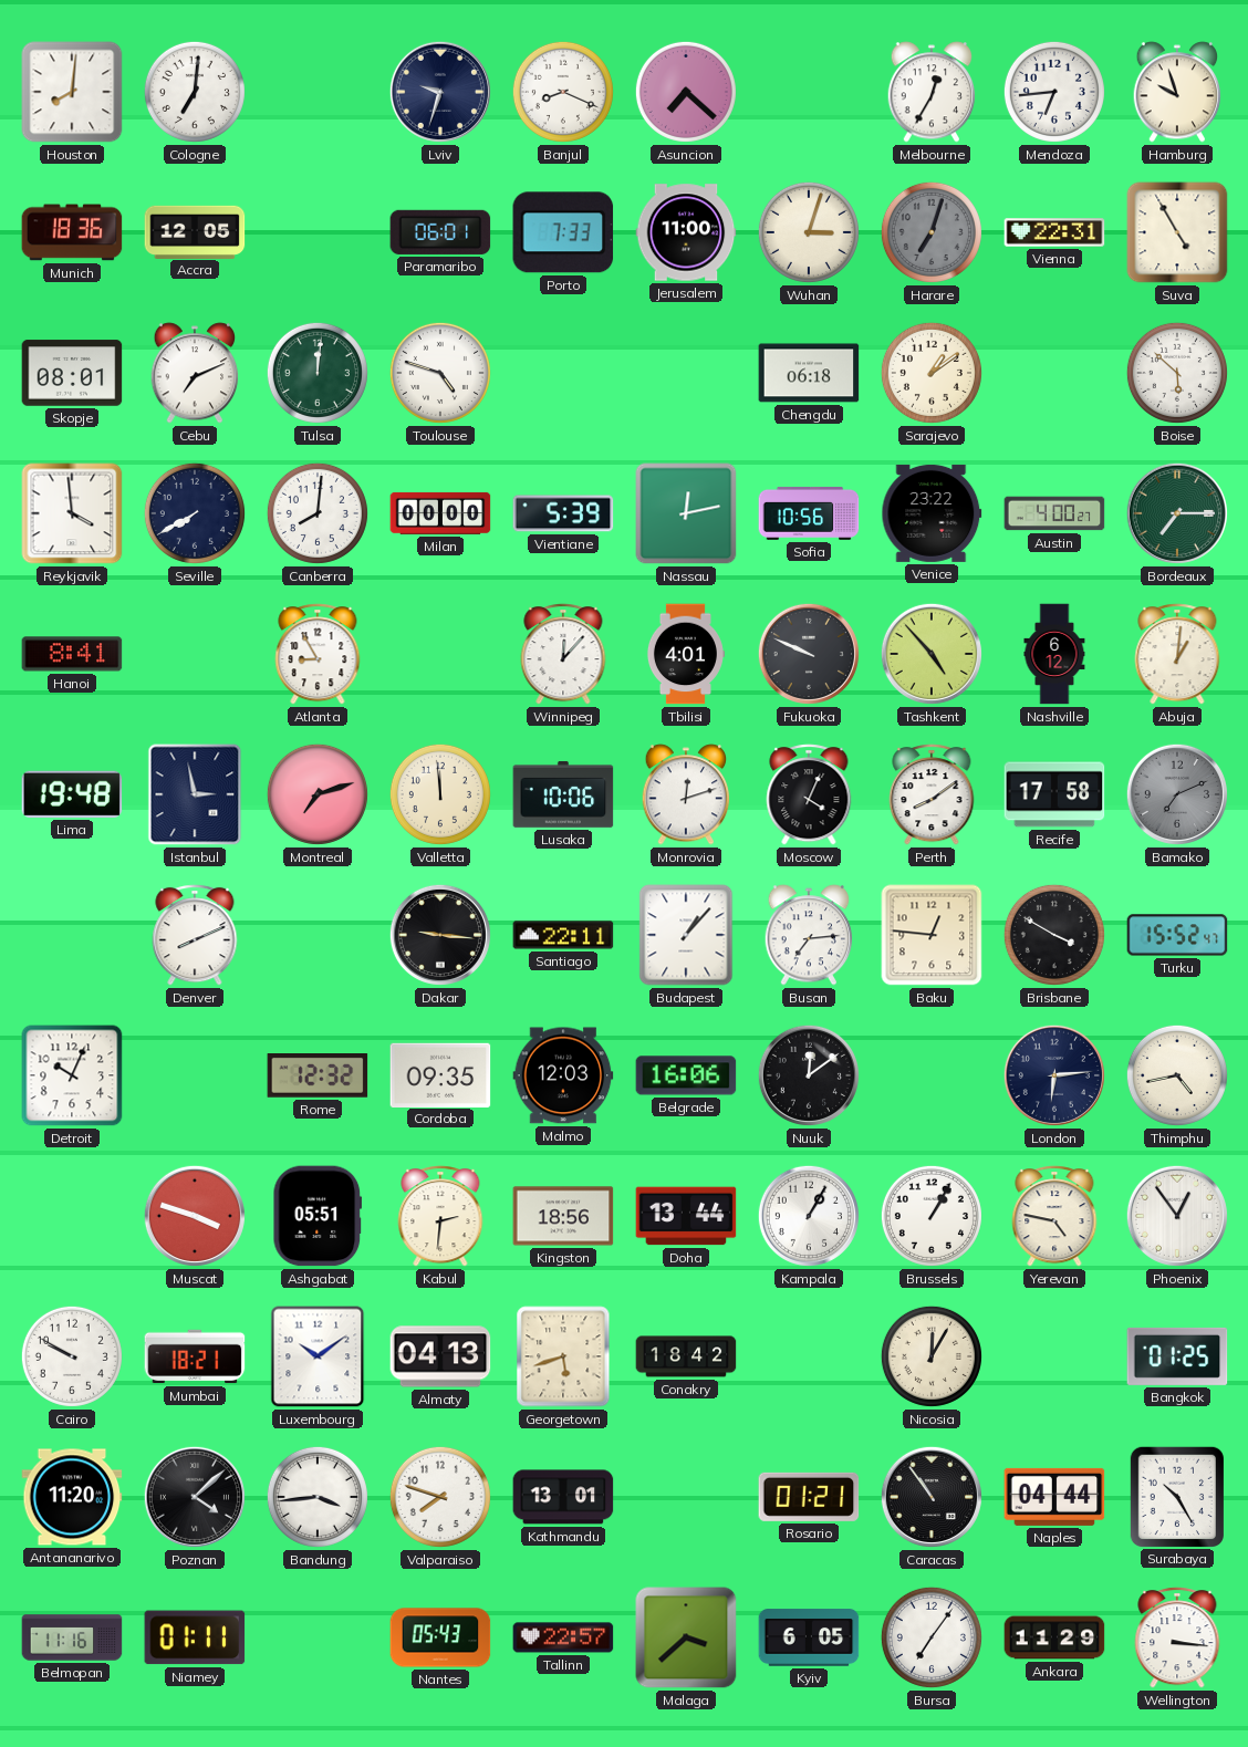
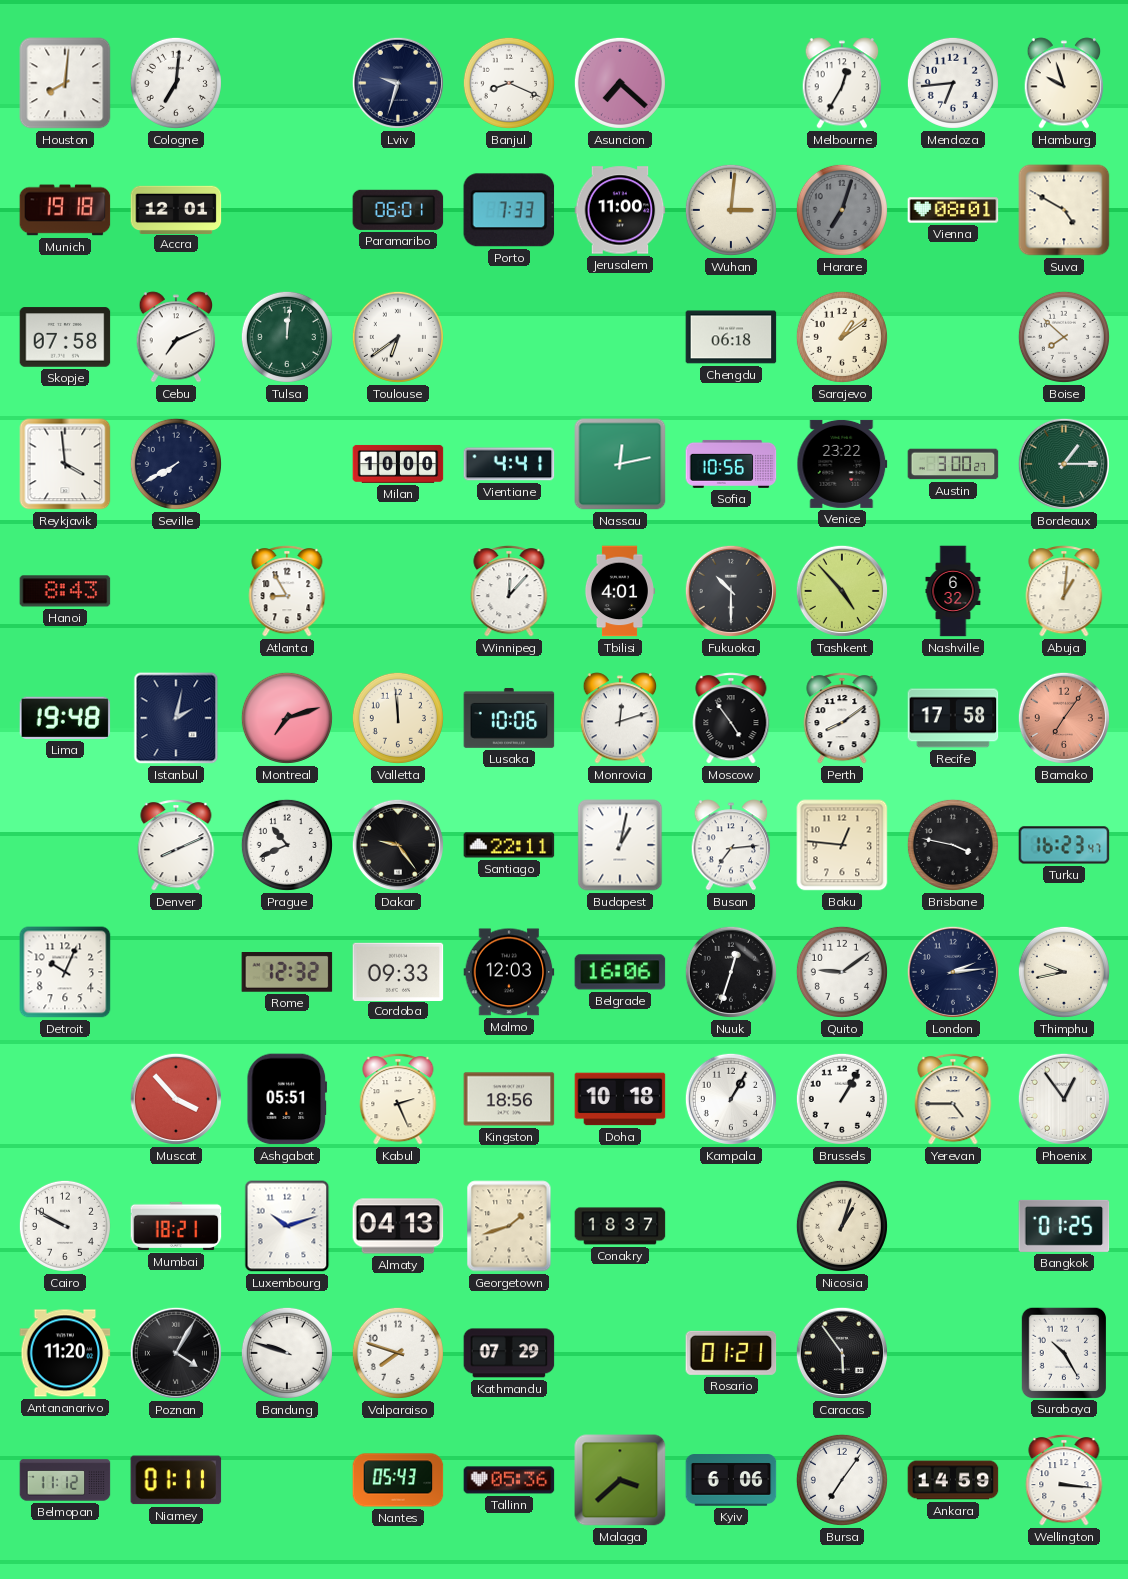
Munich: 18:36 -> 19:18 (65, 210)
Accra: 12:05 -> 12:01 (176, 209)
Wuhan: 3:03 -> 3:01 (731, 210)
Vienna: 22:31 -> 08:01 (953, 210)
Suva: 4:55 -> 4:50 (1064, 210)
Skopje: 08:01 -> 07:58 (65, 337)
Toulouse: 4:48 -> 6:39 (398, 337)
Boise: 5:52 -> 7:52 (1064, 337)
Canberra: 8:01 -> none (318, 513)
Milan: 00:00 -> 10:00 (398, 464)
Vientiane: 5:39 -> 4:41 (509, 464)
Austin: 4:00 -> 3:00 (953, 464)
Bordeaux: 7:15 -> 1:15 (1064, 464)
Hanoi: 8:41 -> 8:43 (65, 591)
Fukuoka: 9:49 -> 10:30 (731, 591)
Nashville: 6:12 -> 6:32 (953, 591)
Istanbul: 2:58 -> 2:02 (176, 718)
Moscow: 4:04 -> 4:54 (731, 718)
Bamako: 7:11 -> 7:06 (1064, 718)
Bamako dial: grey -> salmon (1064, 718)
Prague: none -> 10:41 (287, 845)
Dakar: 9:16 -> 9:24 (398, 845)
Budapest: 1:07 -> 1:02 (620, 845)
Brisbane: 3:50 -> 3:47 (953, 845)
Turku: 15:52 -> 16:23 (1064, 845)
Cordoba: 09:35 -> 09:33 (398, 971)
Nuuk: 12:09 -> 12:33 (731, 972)
Quito: none -> 9:09 (842, 972)
London: 6:14 -> 2:14 (953, 972)
Thimphu: 4:43 -> 9:43 (1064, 972)
Muscat: 3:48 -> 3:53 (176, 1099)
Kabul: 2:31 -> 2:26 (398, 1099)
Doha: 13:44 -> 10:18 (620, 1099)
Yerevan: 4:47 -> 4:45 (953, 1099)
Luxembourg: 10:09 -> 10:12 (287, 1226)
Georgetown: 5:42 -> 1:42 (509, 1226)
Conakry: 18:42 -> 18:37 (620, 1226)
Nicosia: 12:05 -> 1:03 (842, 1226)
Poznan: 4:08 -> 4:05 (176, 1353)
Bandung: 3:44 -> 9:48 (287, 1353)
Kathmandu: 13:01 -> 07:29 (509, 1353)
Caracas: 10:54 -> 5:54 (842, 1353)
Naples: 04:44 -> none (1054, 1497)
Belmopan: 11:16 -> 11:12 (65, 1480)
Tallinn: 22:57 -> 05:36 (509, 1480)
Kyiv: 6:05 -> 6:06 (731, 1480)
Ankara: 11:29 -> 14:59 (953, 1480)
